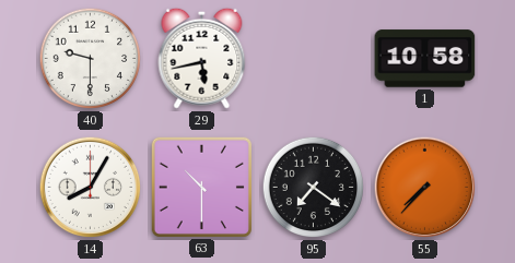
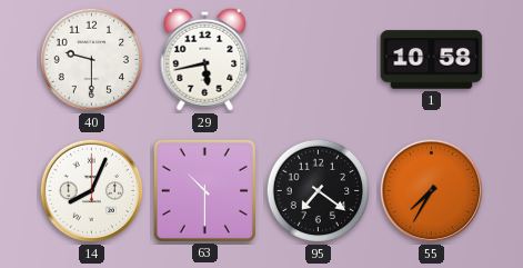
14: 8:05 -> 8:04 (92, 191)
55: 7:37 -> 7:35 (432, 191)
